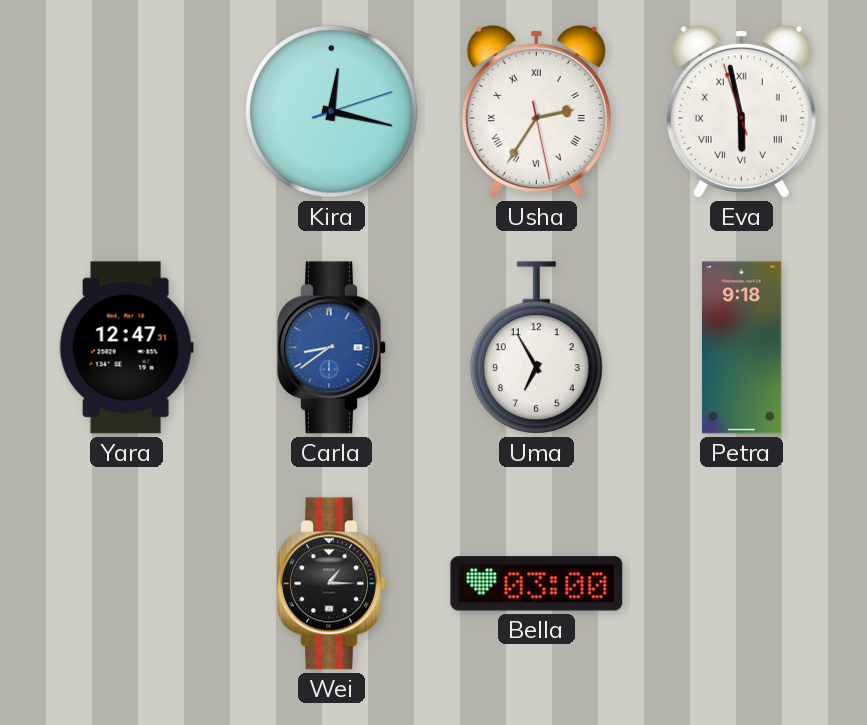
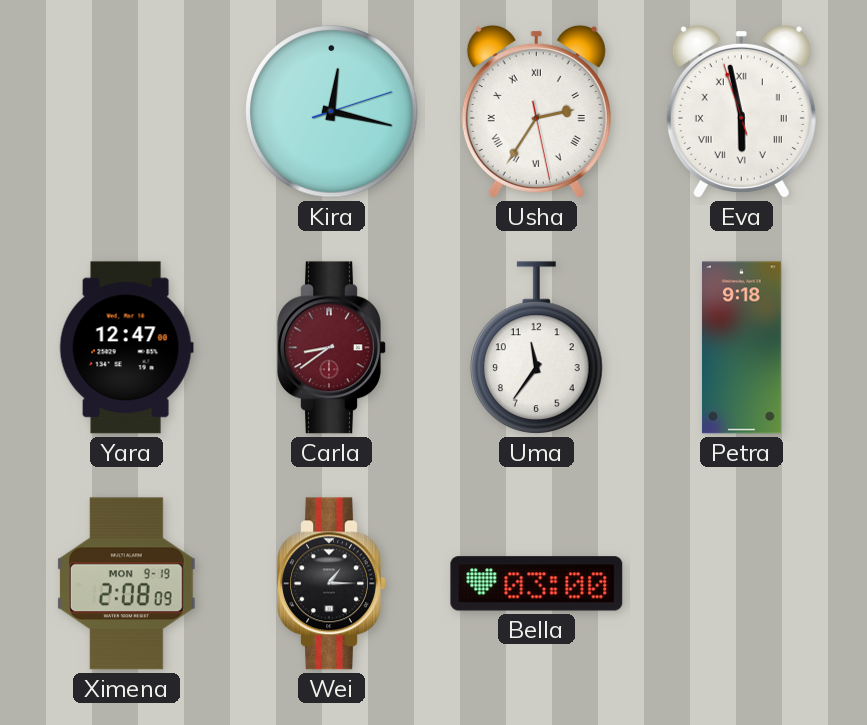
Yara: 12:47:31 -> 12:47:00 (126, 348)
Carla dial: blue -> burgundy (332, 348)
Uma: 6:55 -> 11:36 (537, 348)
Ximena: none -> 2:08 (126, 584)
